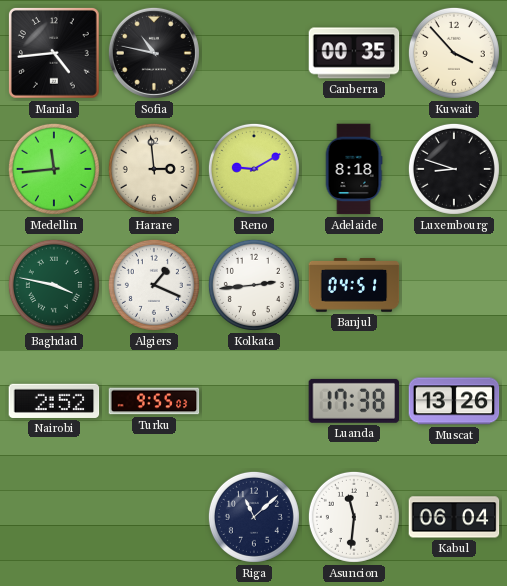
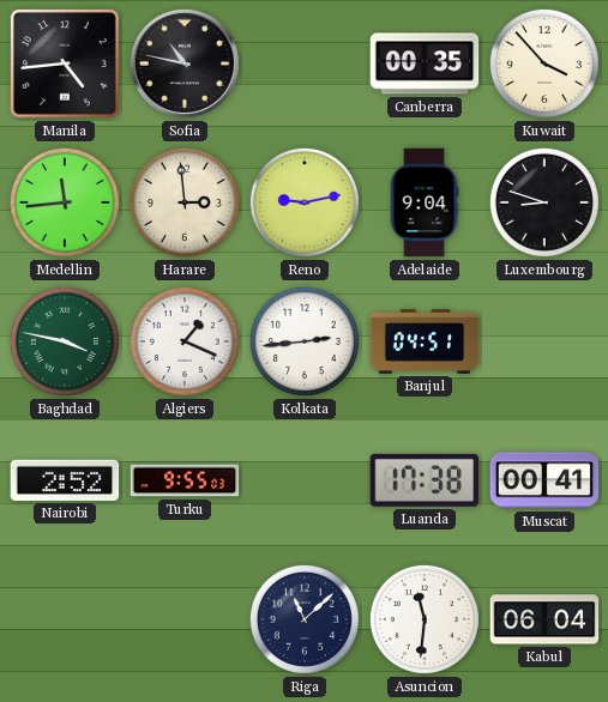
Reno: 9:10 -> 9:13 (305, 202)
Adelaide: 8:18 -> 9:04 (425, 202)
Muscat: 13:26 -> 00:41 (544, 480)
